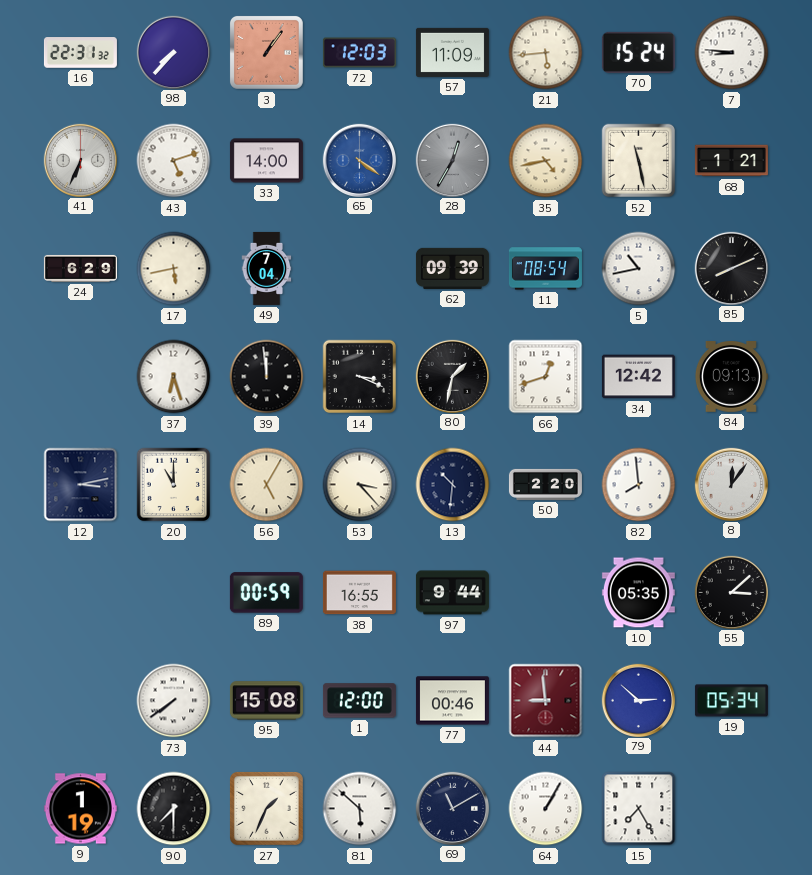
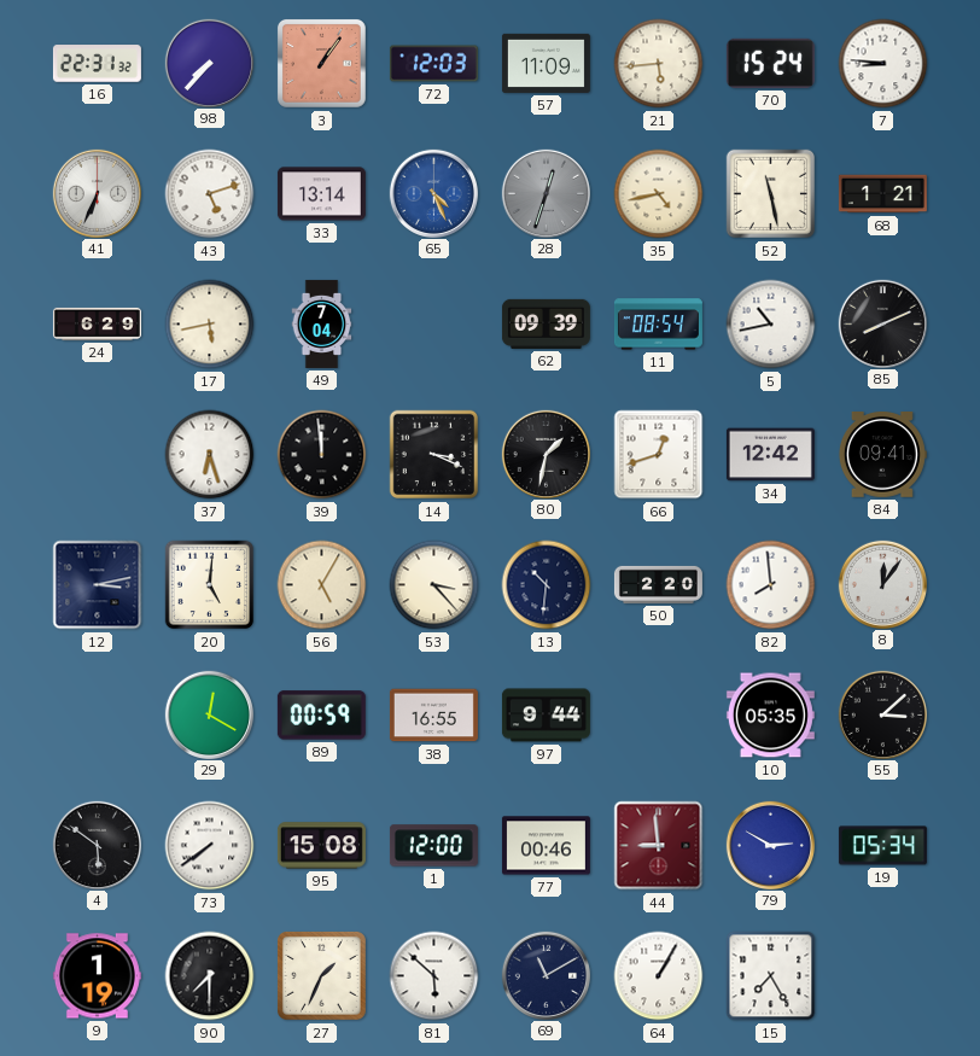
33: 14:00 -> 13:14 (321, 194)
65: 4:21 -> 4:26 (433, 193)
28: 12:35 -> 12:33 (546, 193)
84: 09:13 -> 09:41 (882, 455)
20: 11:00 -> 5:01 (210, 585)
29: none -> 12:20 (209, 714)
4: none -> 5:51 (97, 845)
79: 2:52 -> 2:50 (770, 845)
